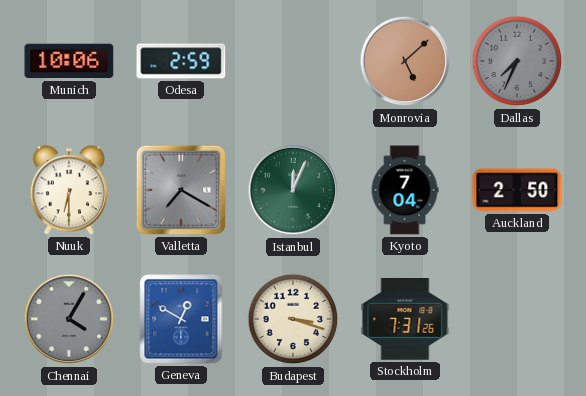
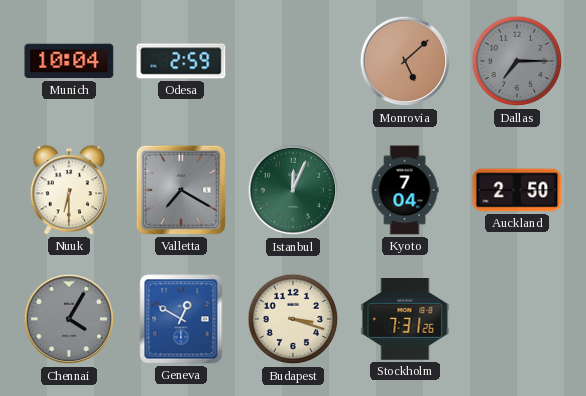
Munich: 10:06 -> 10:04 (69, 61)
Dallas: 7:34 -> 7:15 (517, 61)
